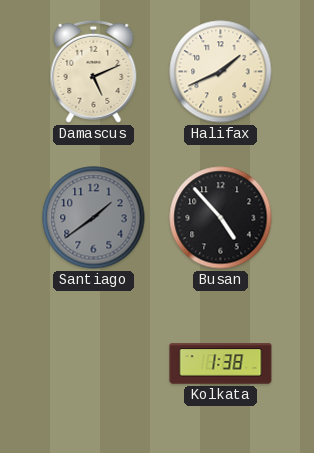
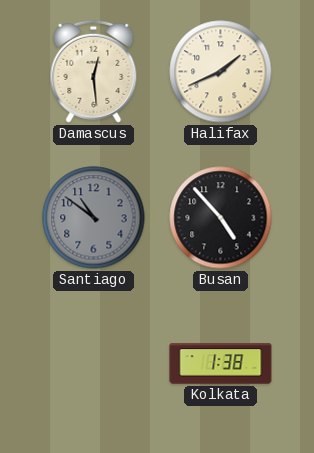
Damascus: 5:11 -> 12:29 (94, 71)
Santiago: 1:39 -> 10:51 (94, 218)
